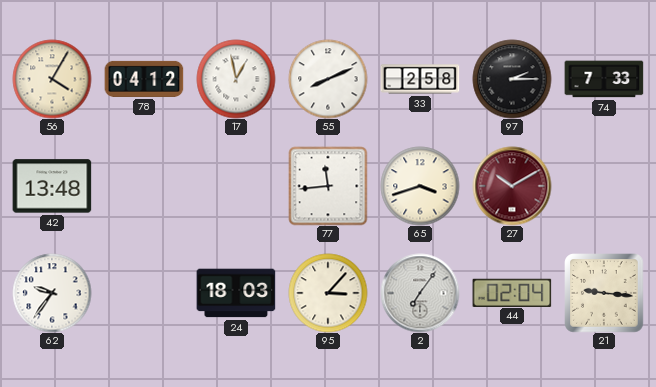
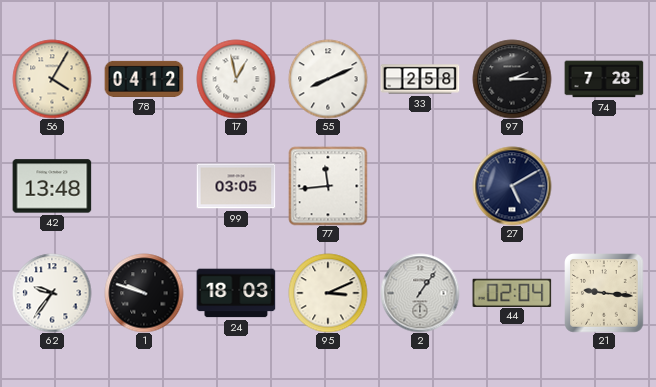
74: 7:33 -> 7:28 (604, 79)
99: none -> 03:05 (236, 186)
65: 3:42 -> none (420, 186)
27: 10:10 -> 5:10 (512, 186)
27 dial: burgundy -> navy (512, 186)
1: none -> 9:48 (144, 293)
95: 3:07 -> 3:11 (328, 293)
2: 7:06 -> 1:06 (420, 293)
